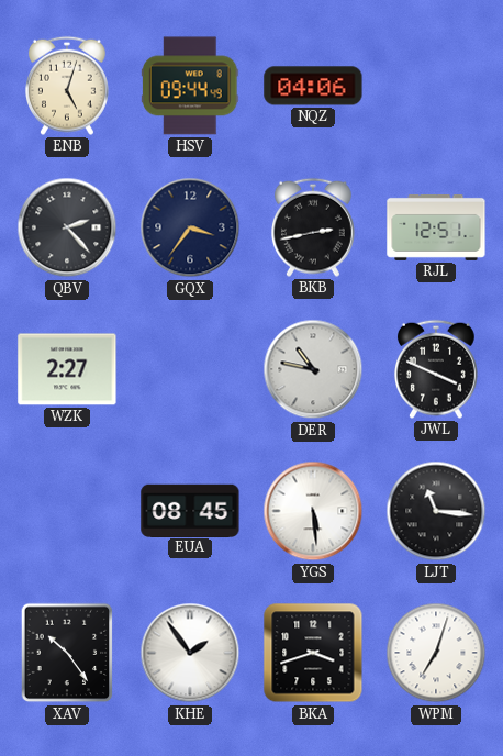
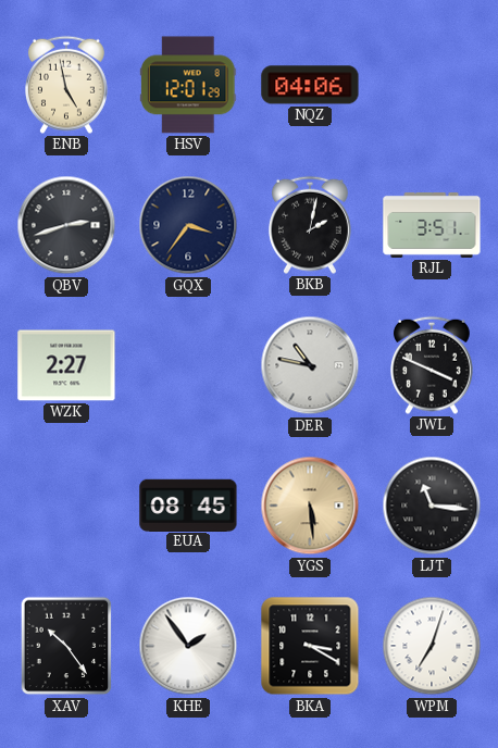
ENB: 5:03 -> 4:58 (66, 85)
HSV: 09:44 -> 12:01 (189, 85)
QBV: 2:23 -> 2:42 (66, 225)
BKB: 2:43 -> 2:02 (310, 225)
RJL: 12:51 -> 3:51 (432, 225)
YGS dial: white -> champagne (310, 506)
BKA: 3:42 -> 3:20 (310, 646)
